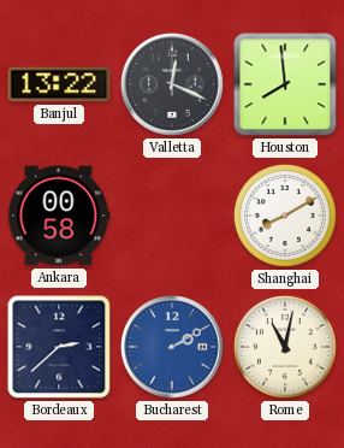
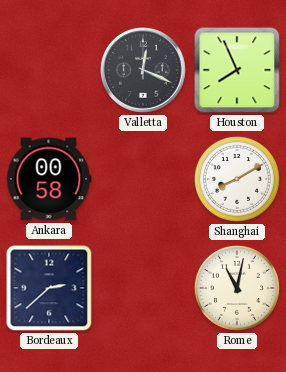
Banjul: 13:22 -> none (59, 84)
Houston: 7:59 -> 7:56 (237, 70)
Bucharest: 2:10 -> none (172, 347)
